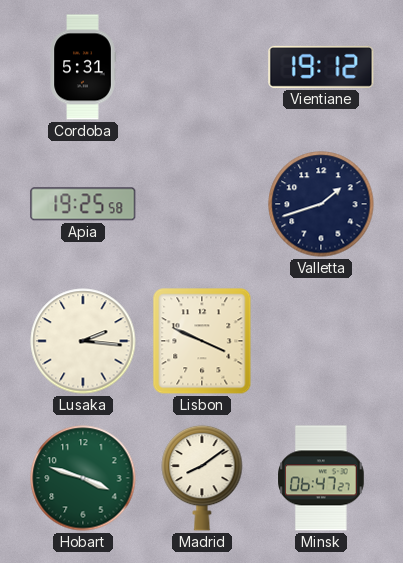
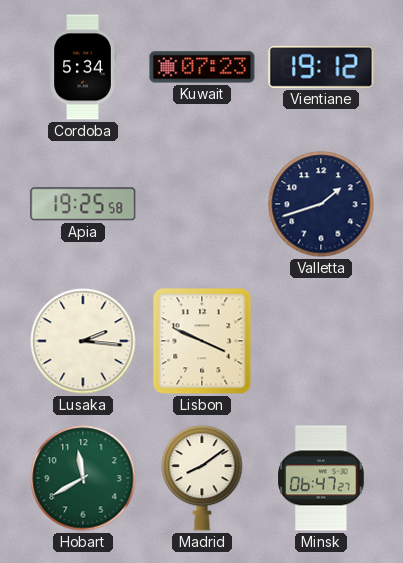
Cordoba: 5:31 -> 5:34 (83, 67)
Kuwait: none -> 07:23 (202, 67)
Hobart: 3:48 -> 11:40 (83, 478)
